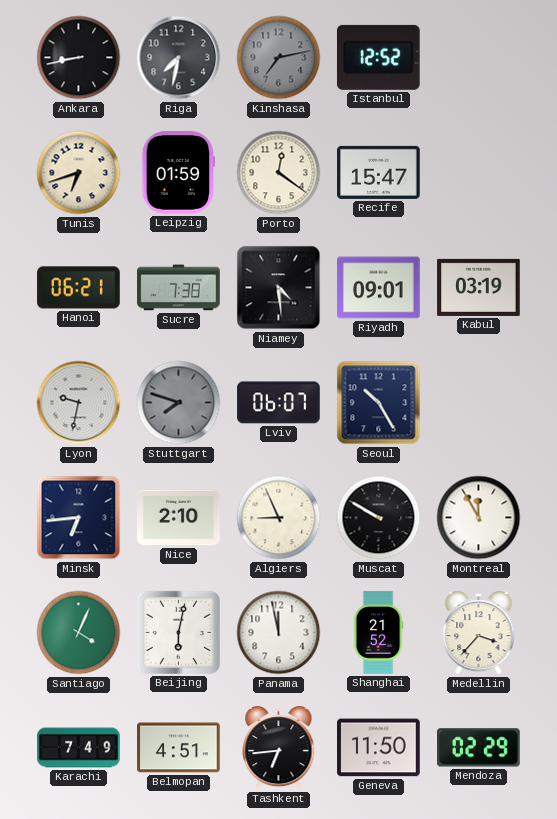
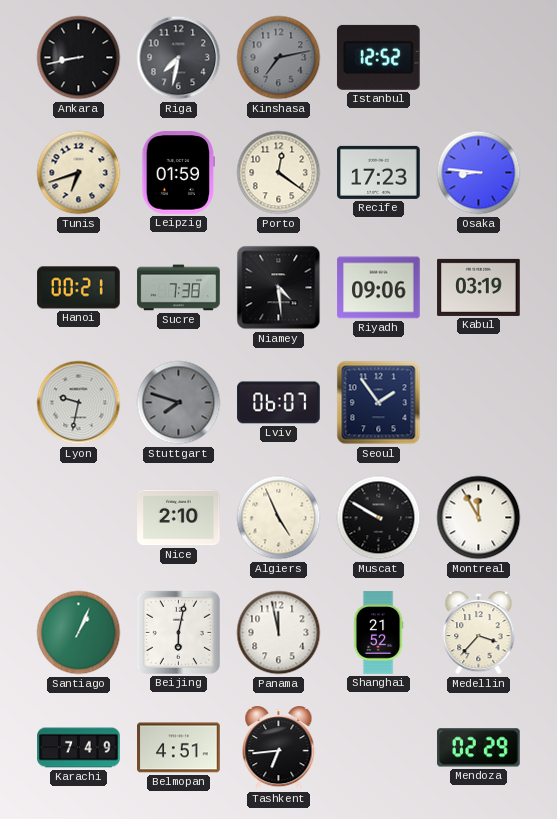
Recife: 15:47 -> 17:23 (379, 172)
Osaka: none -> 8:46 (479, 173)
Hanoi: 06:21 -> 00:21 (79, 288)
Riyadh: 09:01 -> 09:06 (379, 288)
Seoul: 10:25 -> 1:54 (379, 403)
Minsk: 6:44 -> none (79, 518)
Algiers: 8:56 -> 4:56 (279, 518)
Santiago: 4:04 -> 1:04 (79, 633)
Geneva: 11:50 -> none (379, 748)
